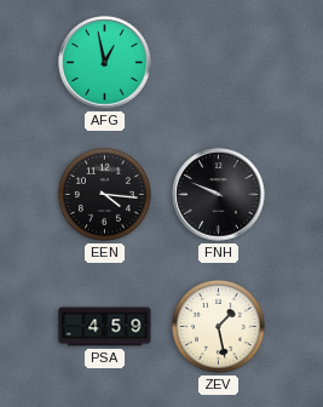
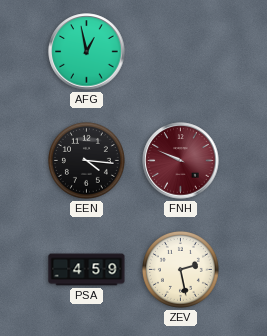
FNH dial: black -> burgundy (181, 161)
ZEV: 1:28 -> 2:28 (180, 269)
